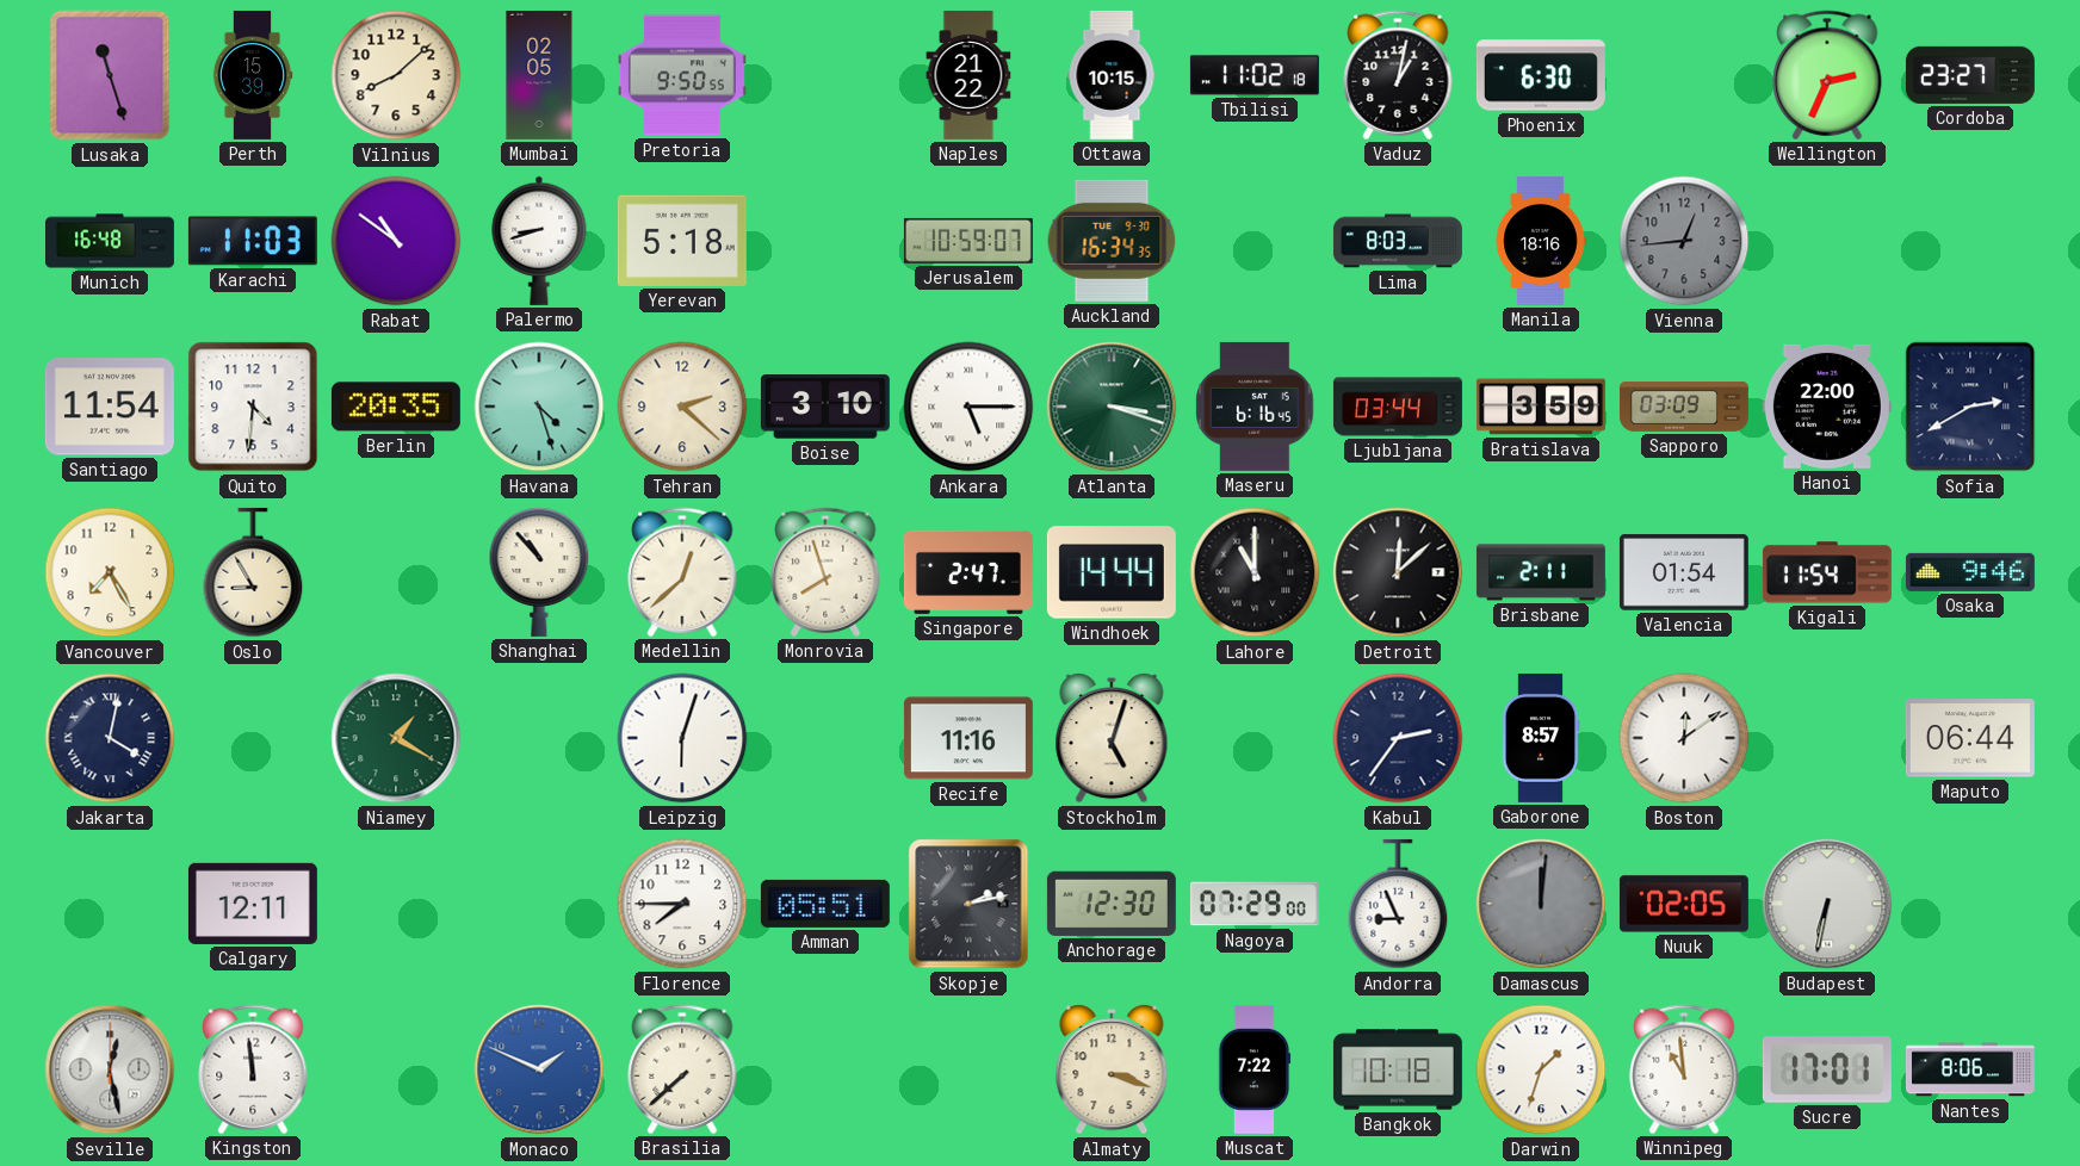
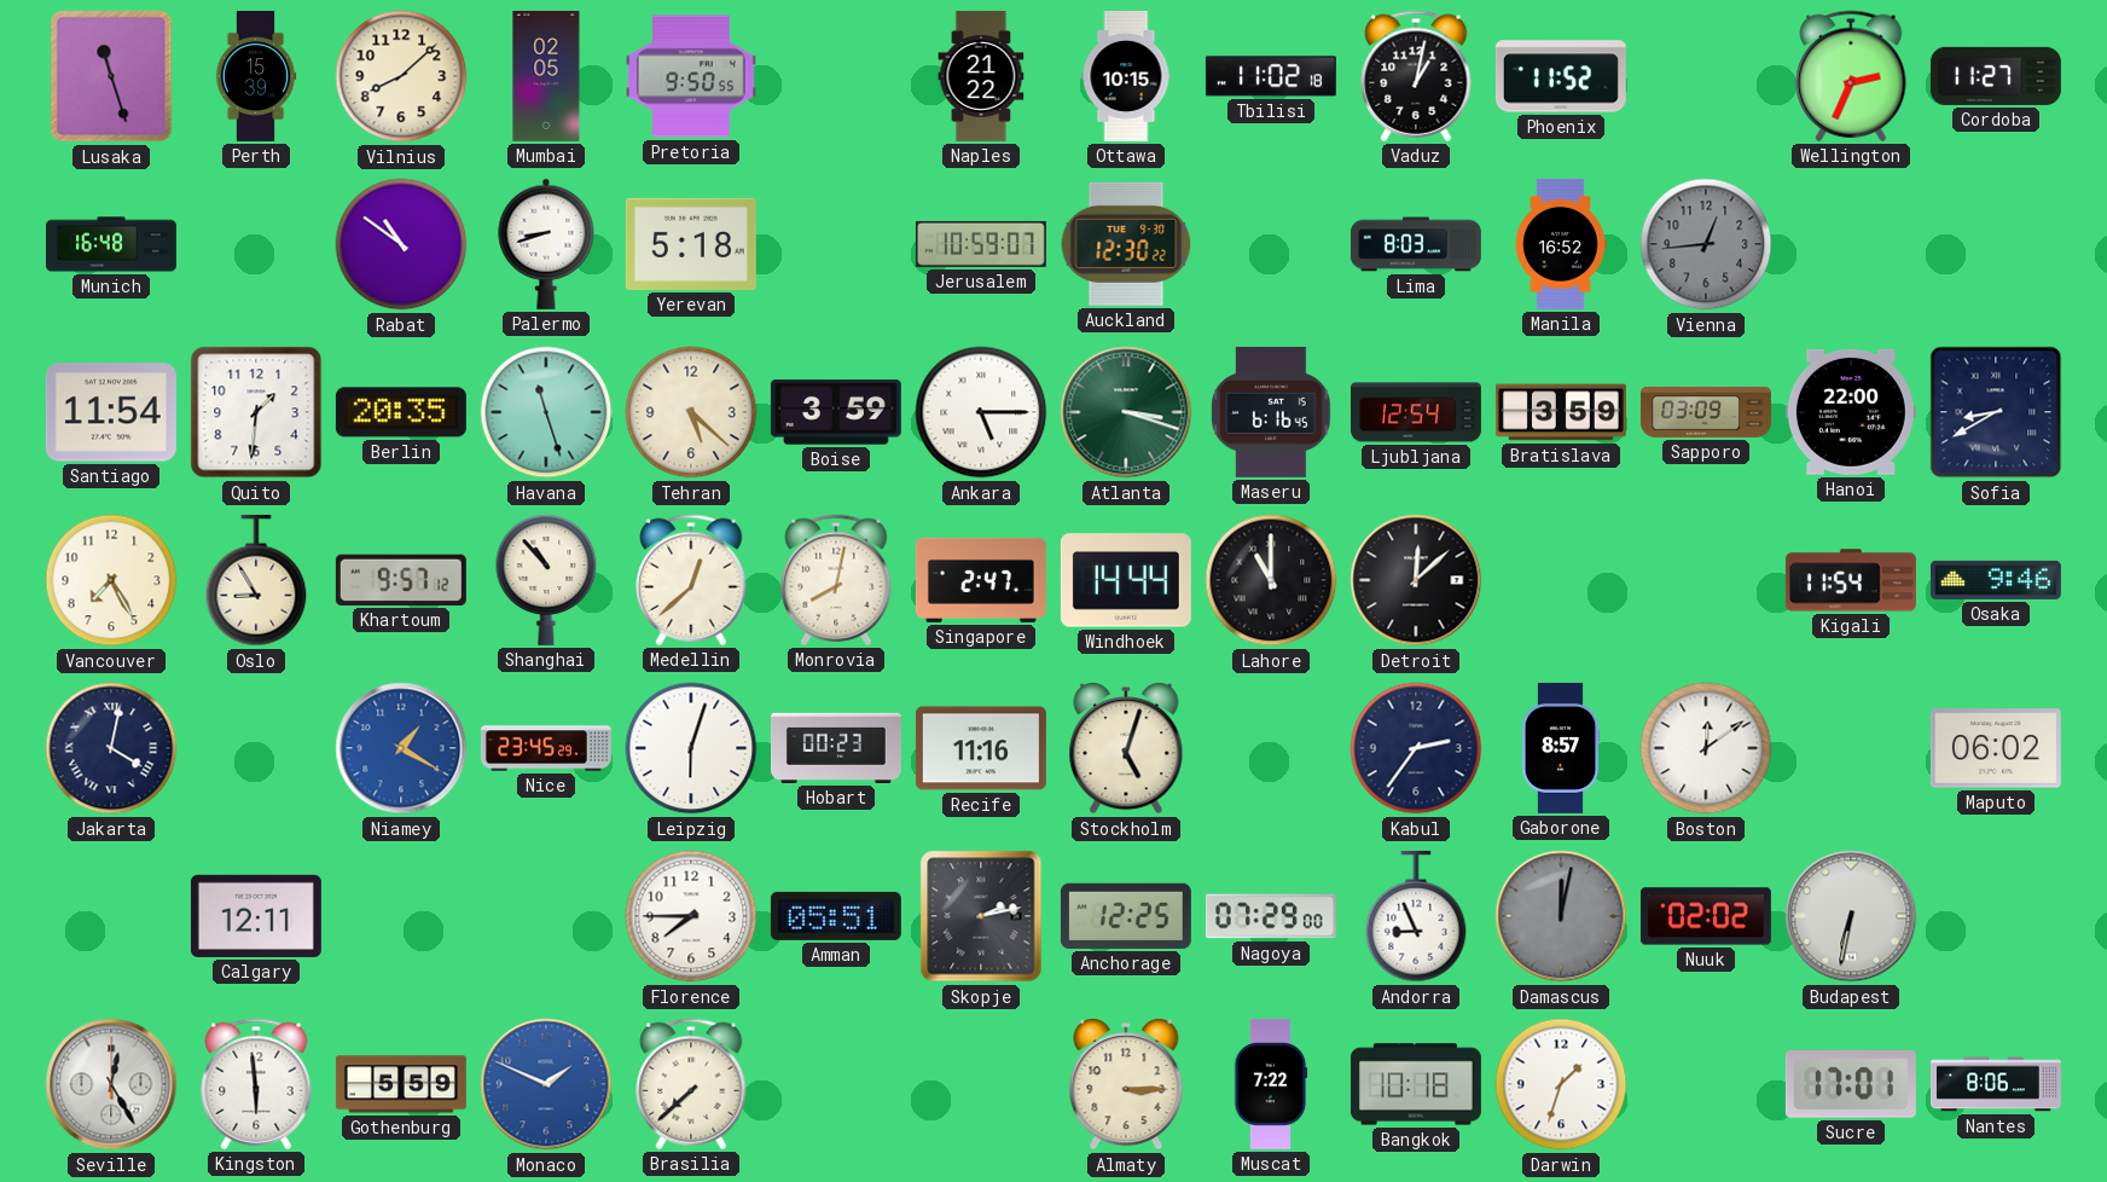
Phoenix: 6:30 -> 11:52 (1561, 76)
Cordoba: 23:27 -> 11:27 (1996, 76)
Karachi: 11:03 -> none (253, 241)
Auckland: 16:34 -> 12:30 (1126, 244)
Manila: 18:16 -> 16:52 (1561, 244)
Quito: 4:31 -> 1:31 (256, 412)
Havana: 4:27 -> 11:27 (546, 412)
Tehran: 2:22 -> 5:22 (691, 412)
Boise: 3:10 -> 3:59 (836, 412)
Ljubljana: 03:44 -> 12:54 (1416, 412)
Sofia: 2:40 -> 8:40 (1996, 412)
Khartoum: none -> 9:57 (401, 580)
Monrovia: 7:57 -> 8:02 (836, 580)
Brisbane: 2:11 -> none (1541, 572)
Valencia: 01:54 -> none (1684, 572)
Niamey dial: green -> blue (401, 748)
Nice: none -> 23:45 (546, 748)
Hobart: none -> 00:23 (836, 748)
Maputo: 06:44 -> 06:02 (1996, 748)
Anchorage: 12:30 -> 12:25 (1126, 916)
Damascus: 12:01 -> 12:02 (1561, 916)
Nuuk: 02:05 -> 02:02 (1706, 916)
Seville: 12:28 -> 12:25 (111, 1084)
Kingston: 11:59 -> 5:59 (256, 1084)
Gothenburg: none -> 5:59 (401, 1084)
Almaty: 3:18 -> 3:15 (1126, 1084)
Winnipeg: 10:59 -> none (1684, 1069)
